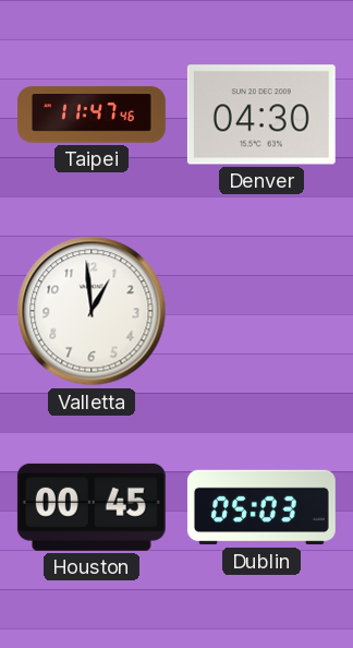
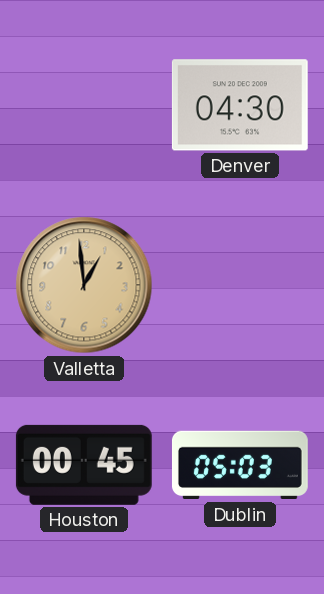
Taipei: 11:47 -> none (93, 115)
Valletta dial: white -> champagne (84, 285)
